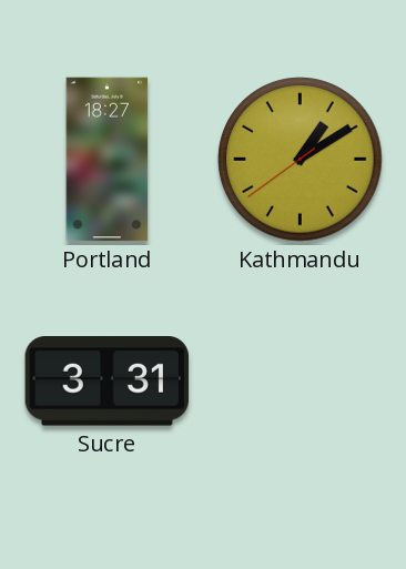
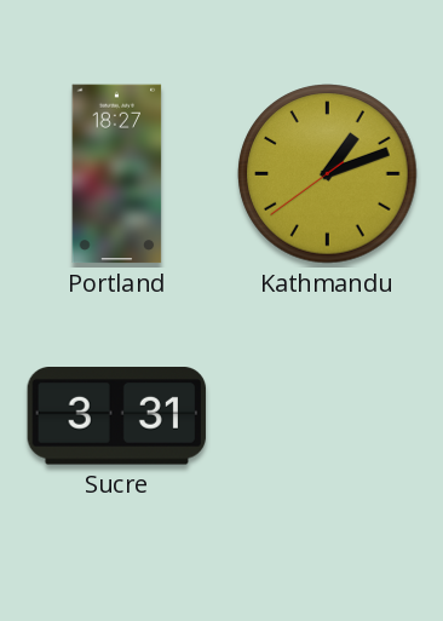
Kathmandu: 1:09 -> 1:11 (328, 174)
